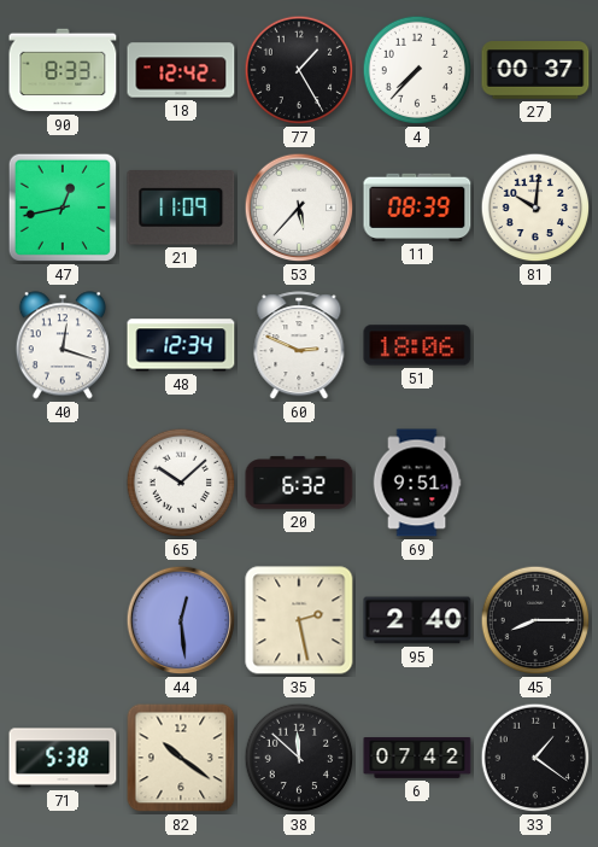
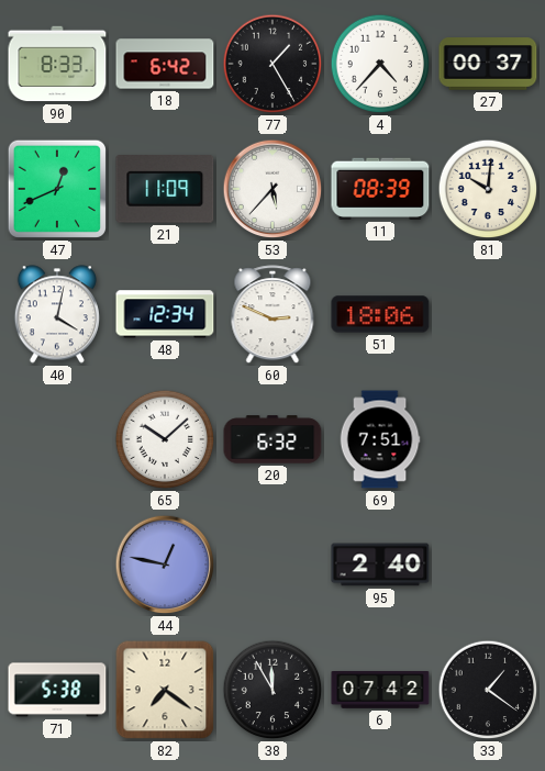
18: 12:42 -> 6:42 (165, 64)
4: 7:37 -> 4:37 (380, 64)
47: 12:43 -> 12:41 (57, 189)
40: 12:18 -> 4:02 (57, 314)
69: 9:51 -> 7:51 (380, 439)
44: 12:29 -> 12:47 (165, 565)
35: 2:28 -> none (299, 620)
45: 8:15 -> none (535, 620)
82: 10:21 -> 7:21 (165, 690)
38: 11:52 -> 11:55 (272, 690)
